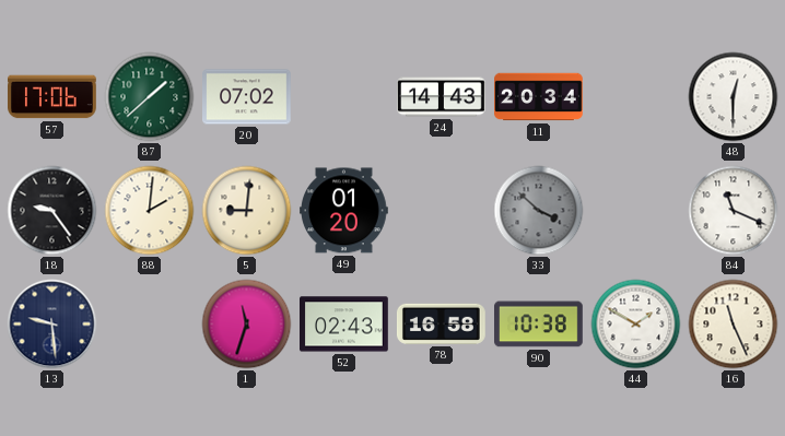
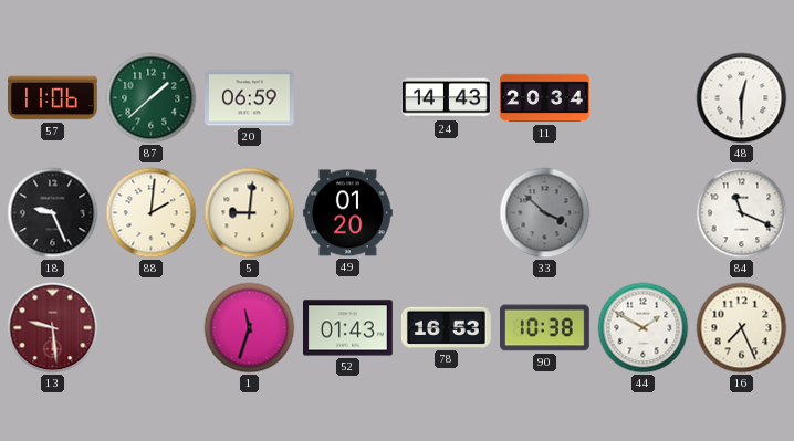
57: 17:06 -> 11:06 (53, 98)
20: 07:02 -> 06:59 (250, 98)
18: 9:24 -> 9:26 (53, 213)
13 dial: navy -> burgundy (53, 328)
52: 02:43 -> 01:43 (348, 328)
78: 16:58 -> 16:53 (447, 327)
16: 11:26 -> 7:26 (742, 328)
